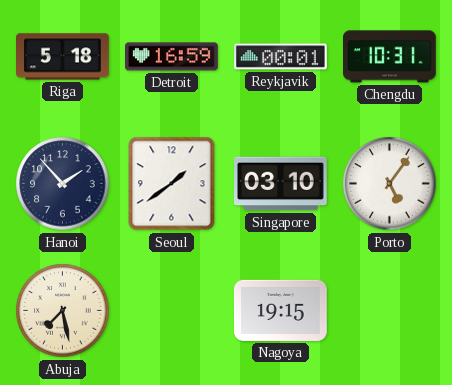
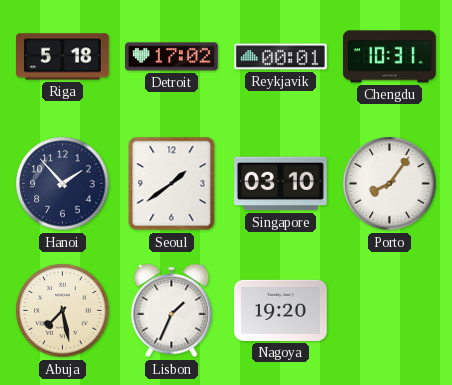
Detroit: 16:59 -> 17:02 (172, 57)
Porto: 5:06 -> 8:06 (390, 184)
Lisbon: none -> 1:34 (172, 311)
Nagoya: 19:15 -> 19:20 (281, 310)
